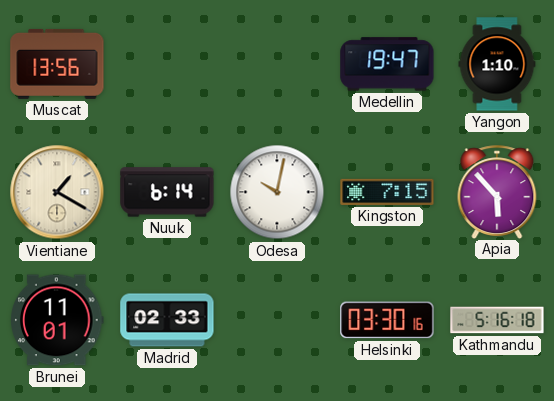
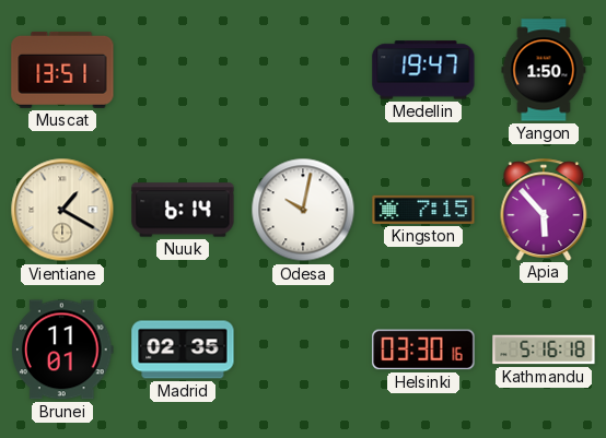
Muscat: 13:56 -> 13:51 (62, 70)
Yangon: 1:10 -> 1:50 (544, 70)
Madrid: 02:33 -> 02:35 (183, 350)
